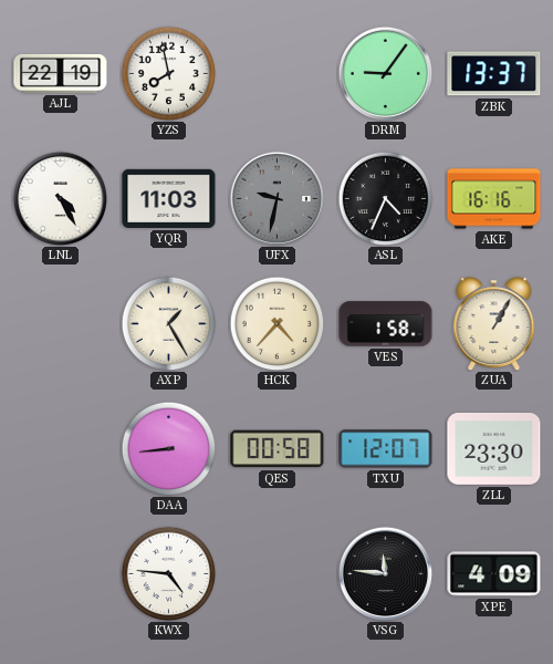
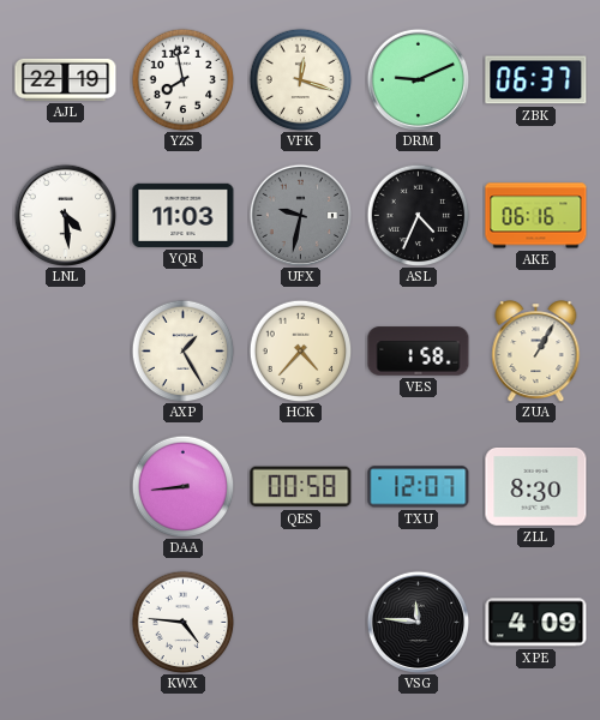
VFK: none -> 12:18 (300, 79)
DRM: 9:06 -> 9:11 (418, 79)
ZBK: 13:37 -> 06:37 (536, 80)
LNL: 4:25 -> 4:29 (65, 215)
AKE: 16:16 -> 06:16 (536, 216)
ZLL: 23:30 -> 8:30 (536, 486)
